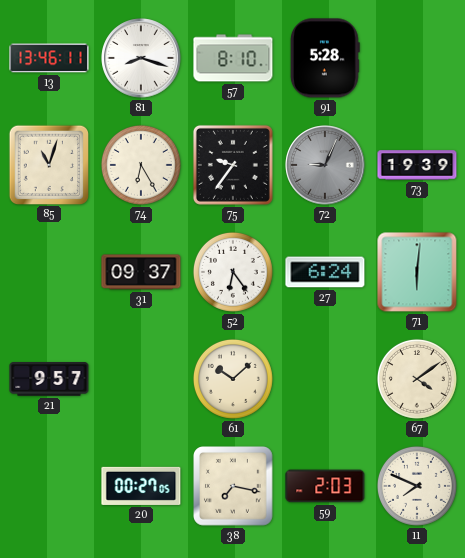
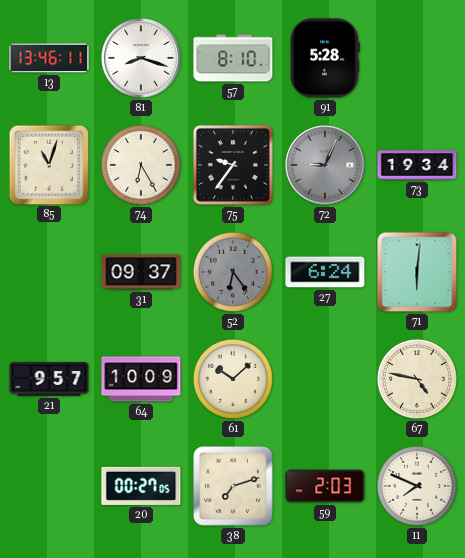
73: 19:39 -> 19:34 (417, 165)
52 dial: white -> grey (233, 272)
64: none -> 10:09 (141, 379)
67: 4:09 -> 4:47 (417, 379)
38: 7:17 -> 7:12 (234, 487)
